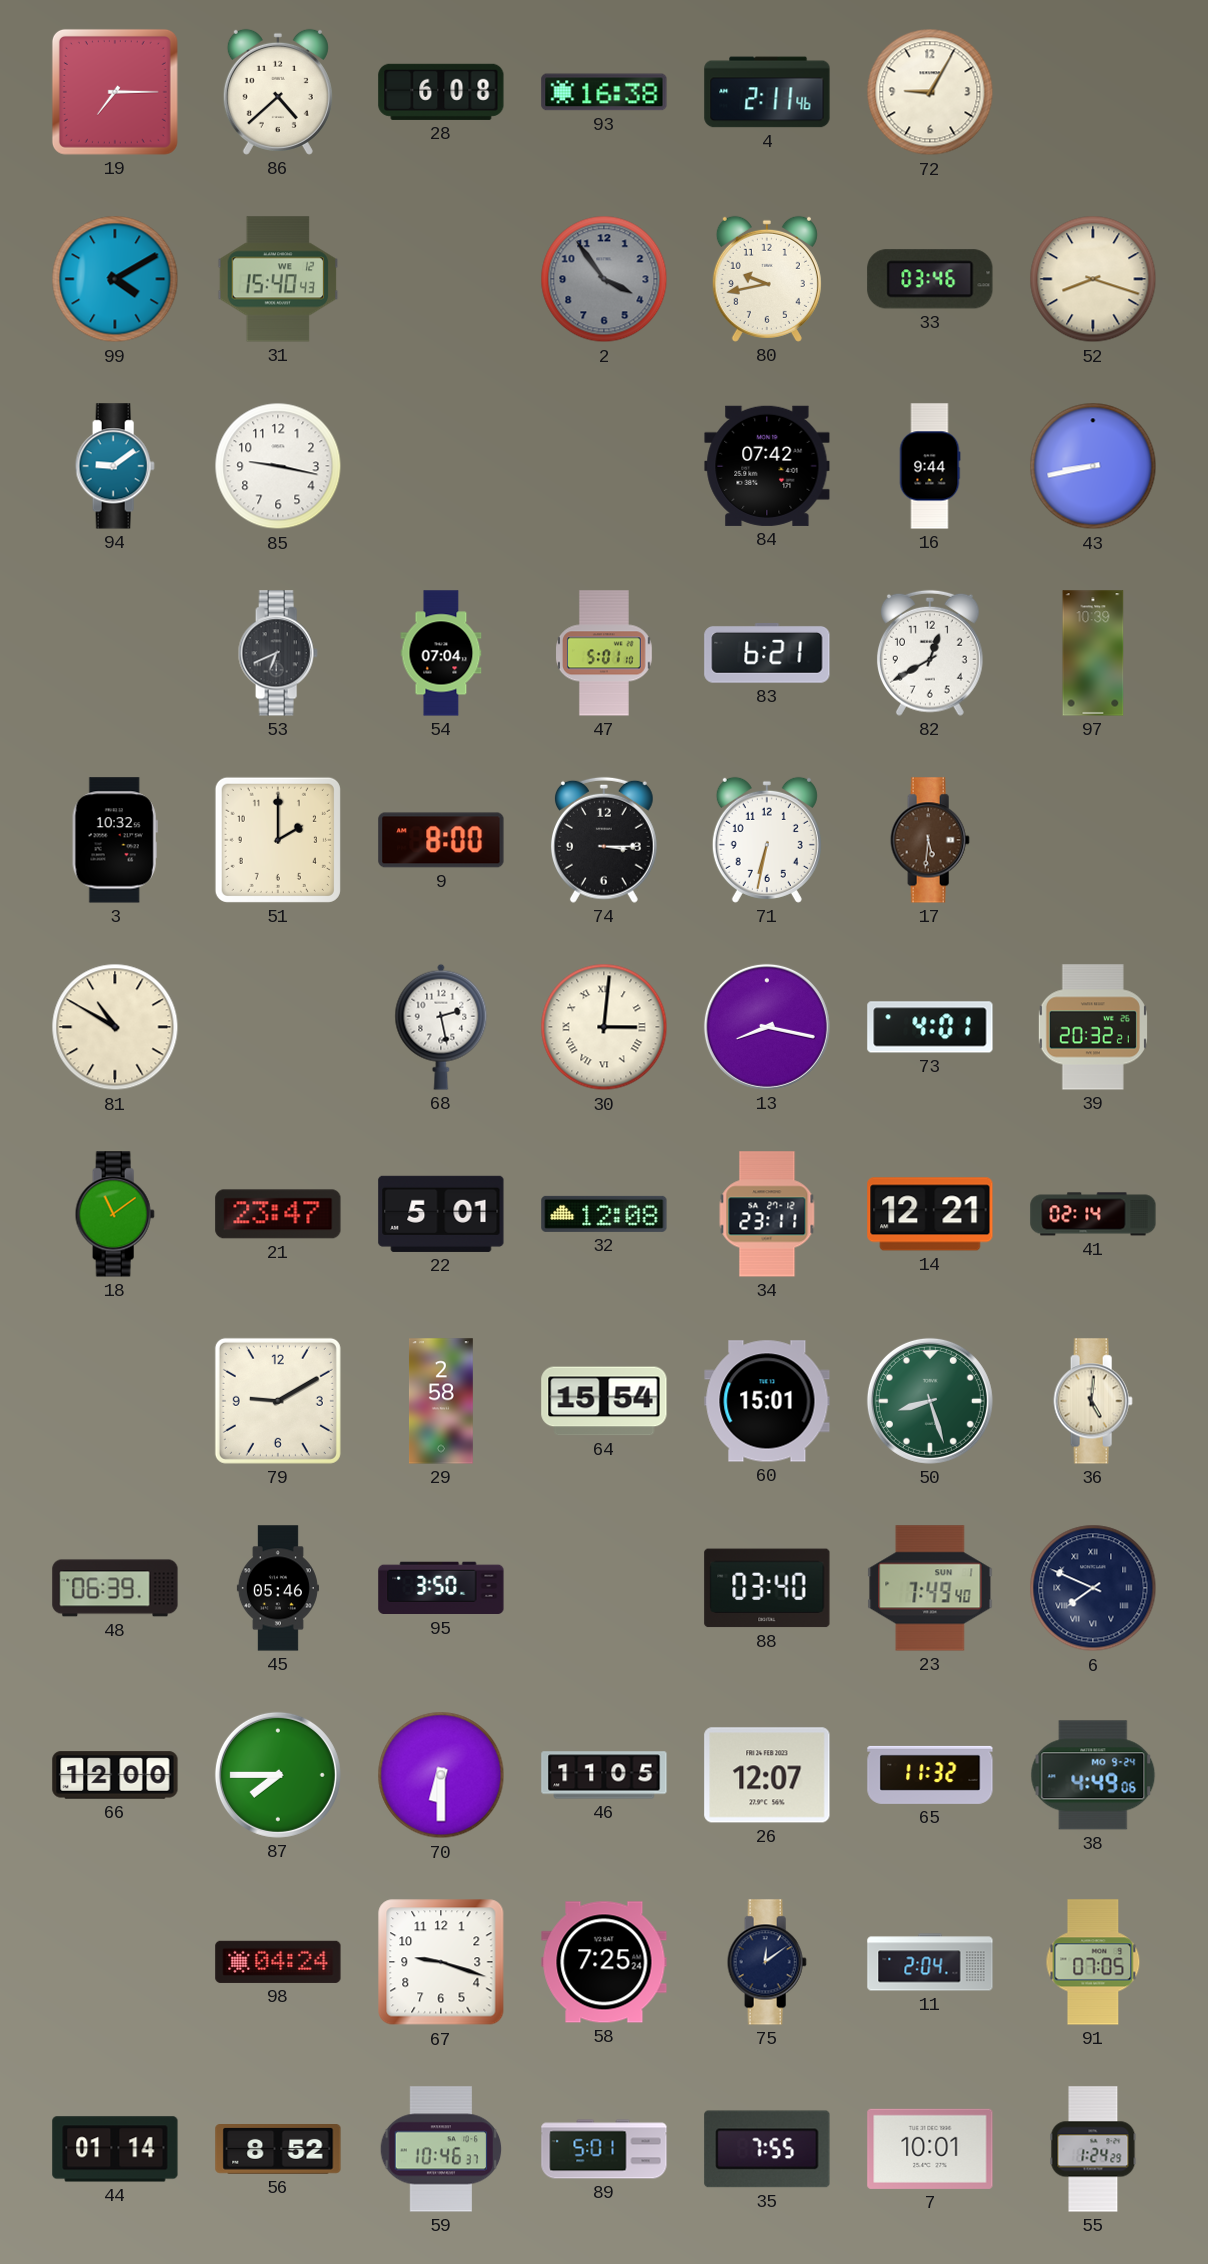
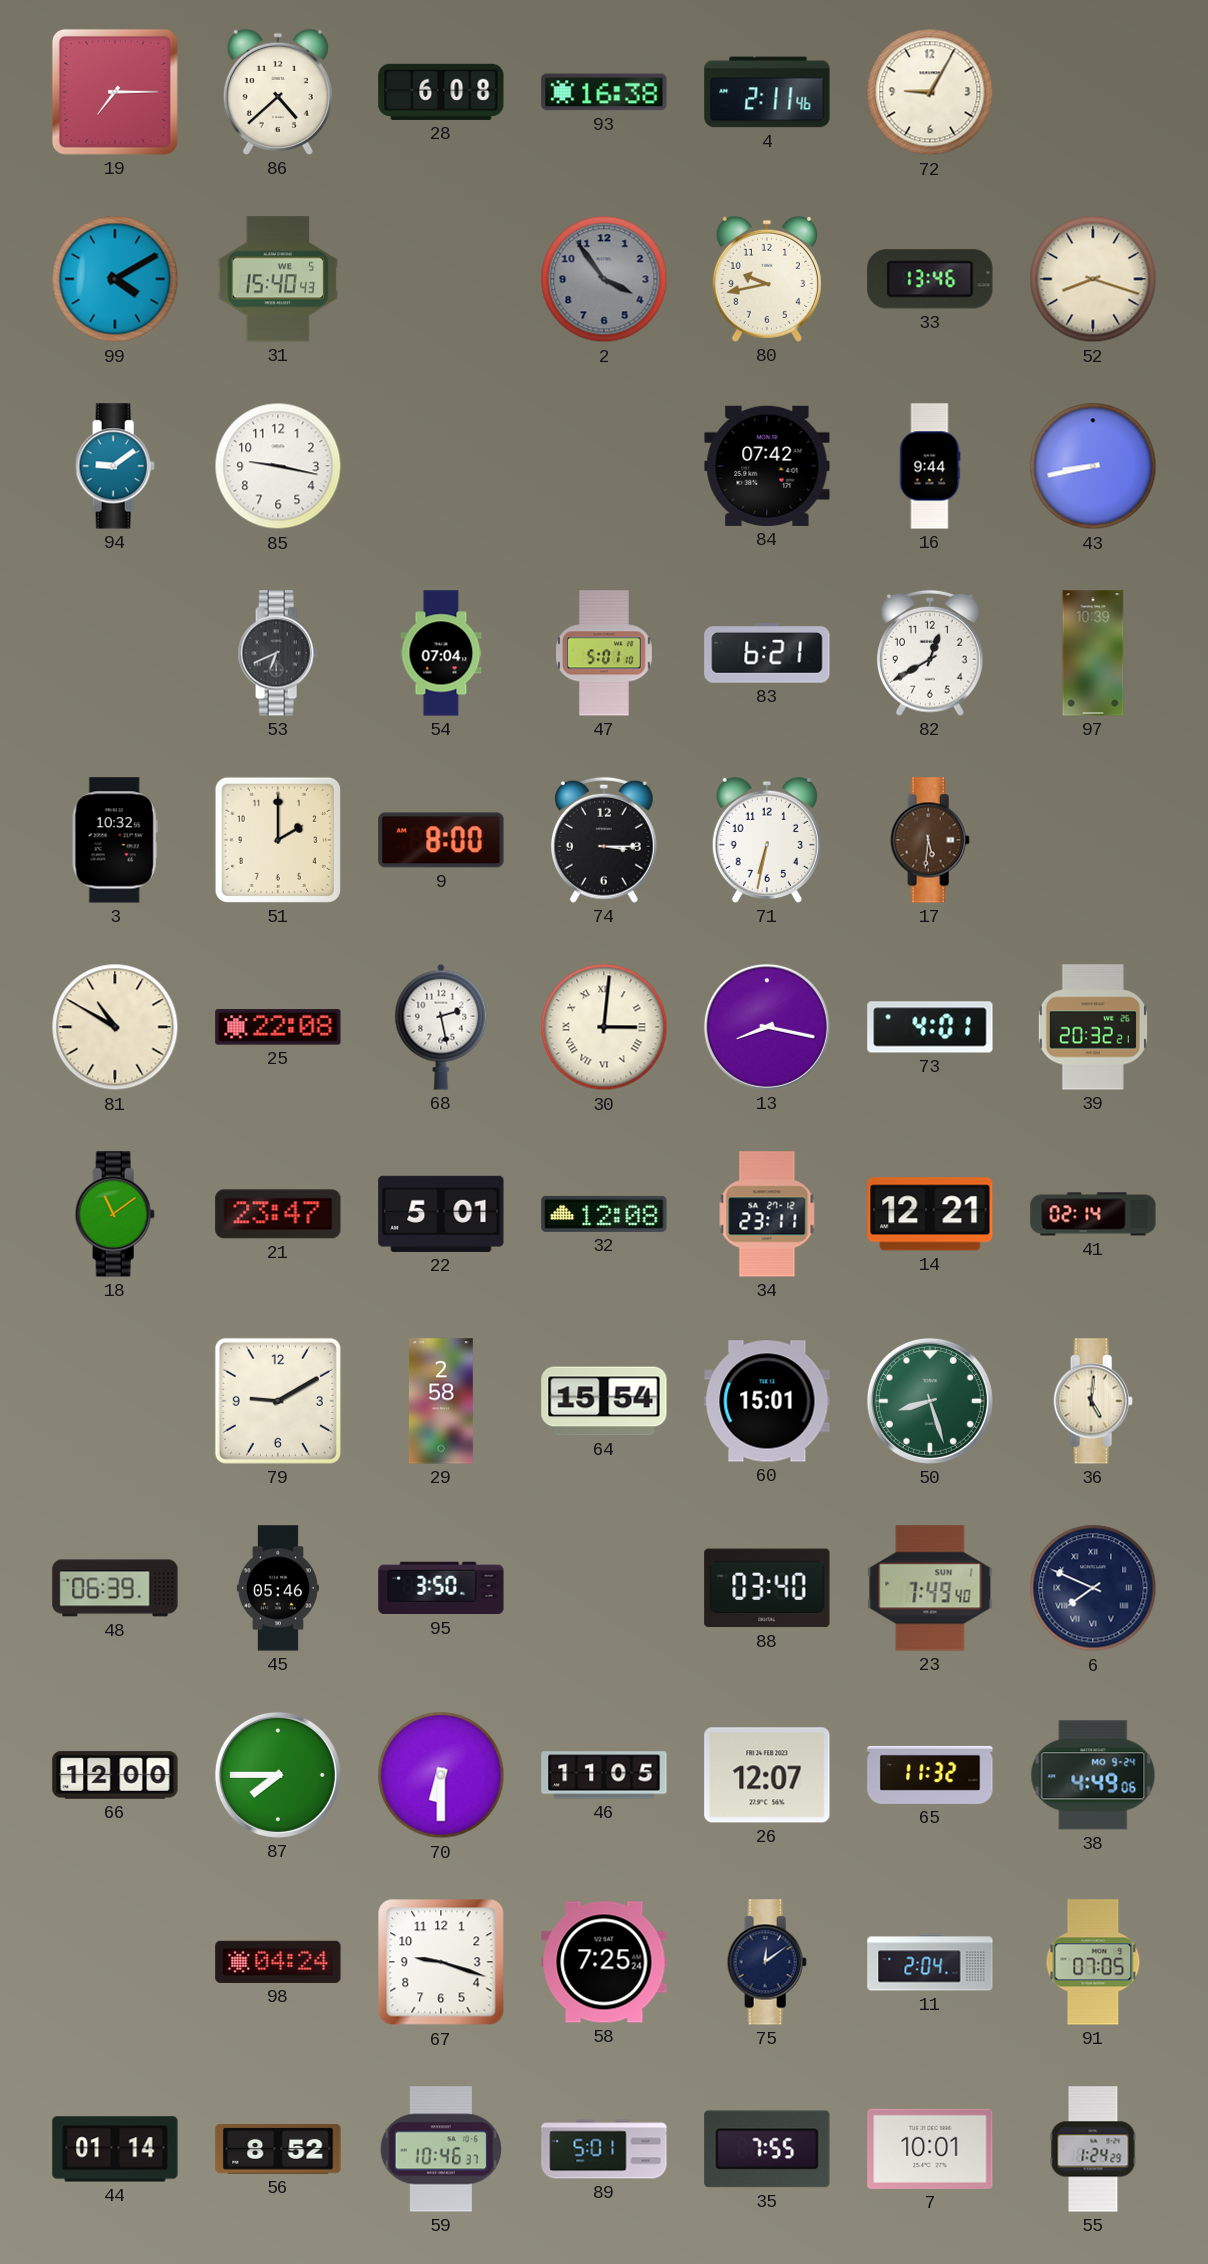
31 date: WE 12 -> WE 5 (278, 279)
33: 03:46 -> 13:46 (930, 279)
25: none -> 22:08 (278, 1027)
